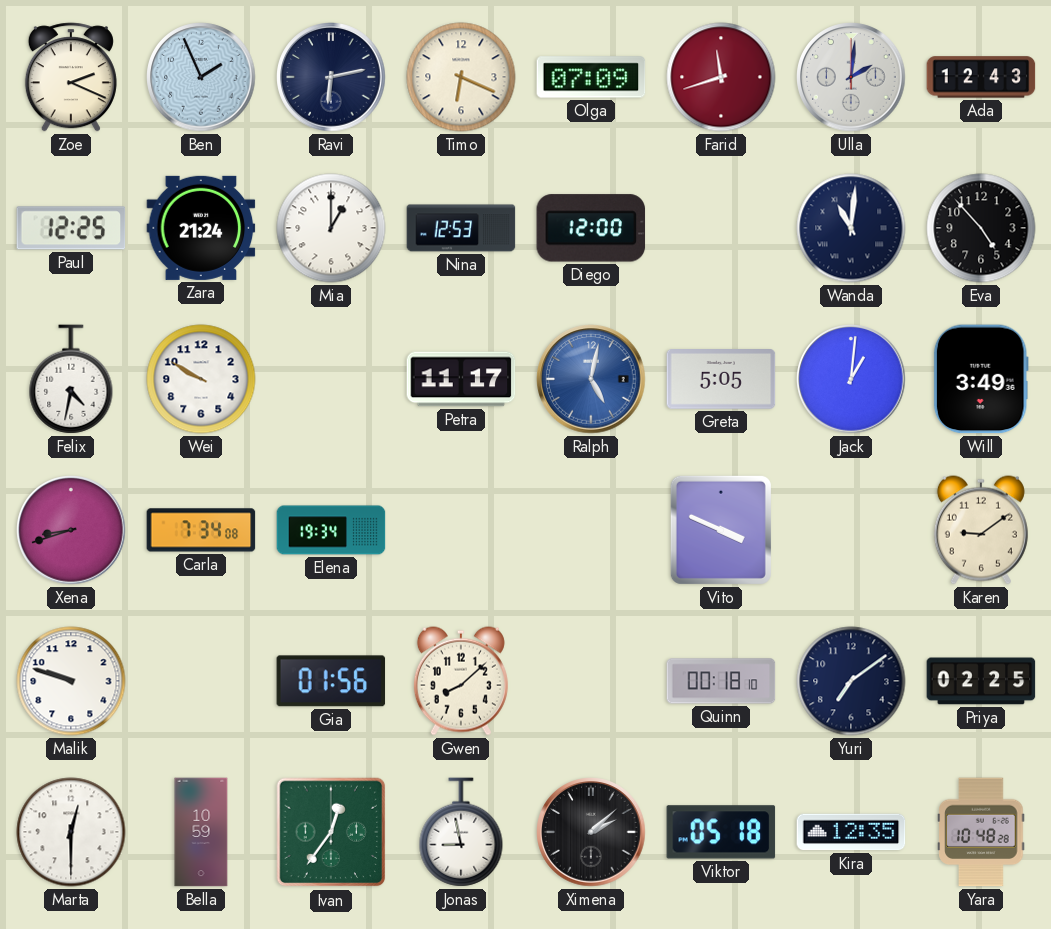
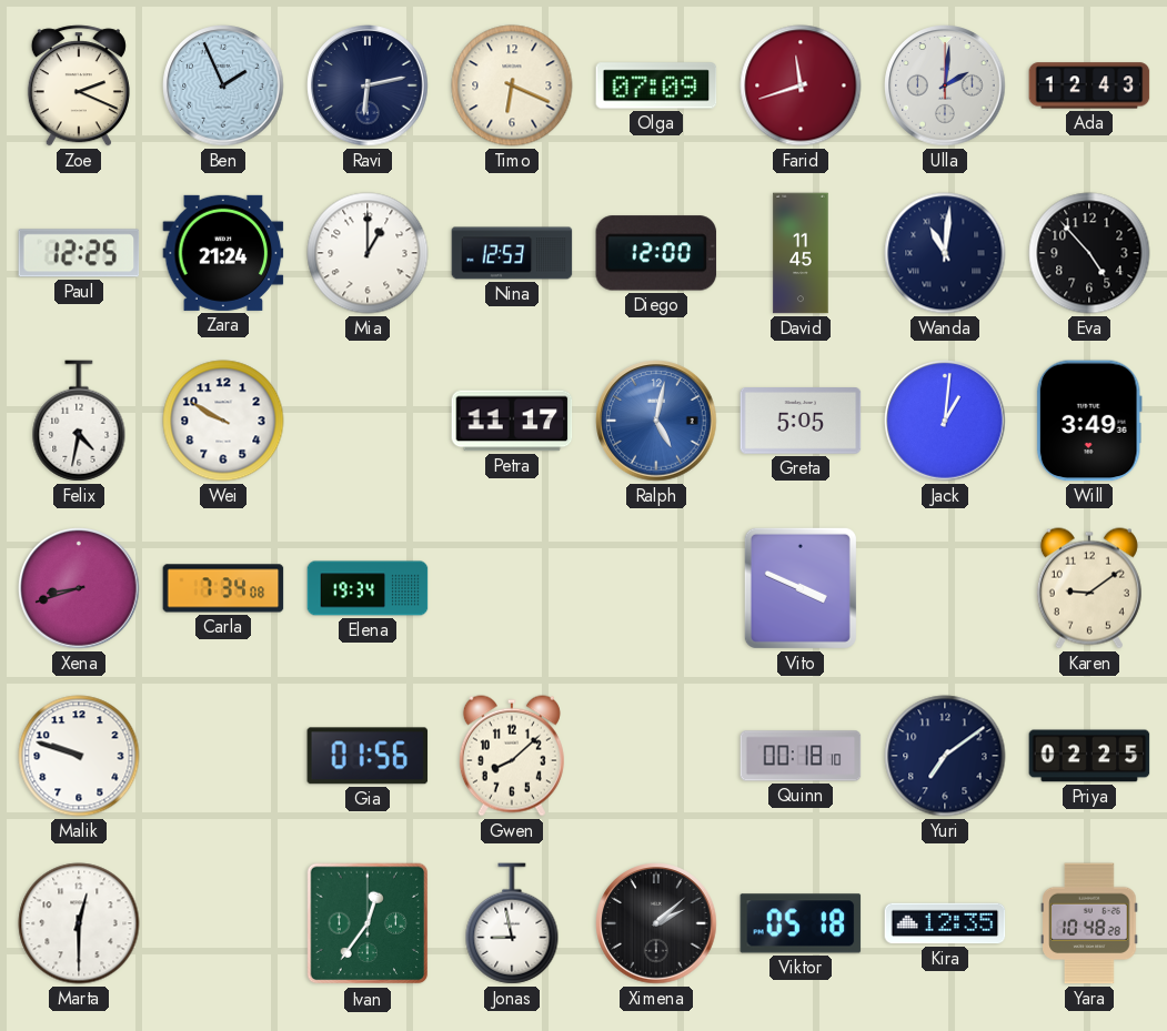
David: none -> 11:45 (801, 253)
Bella: 10:59 -> none (201, 832)
